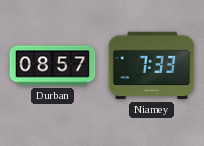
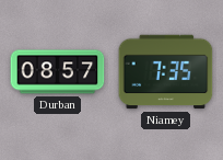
Niamey: 7:33 -> 7:35 (166, 72)
